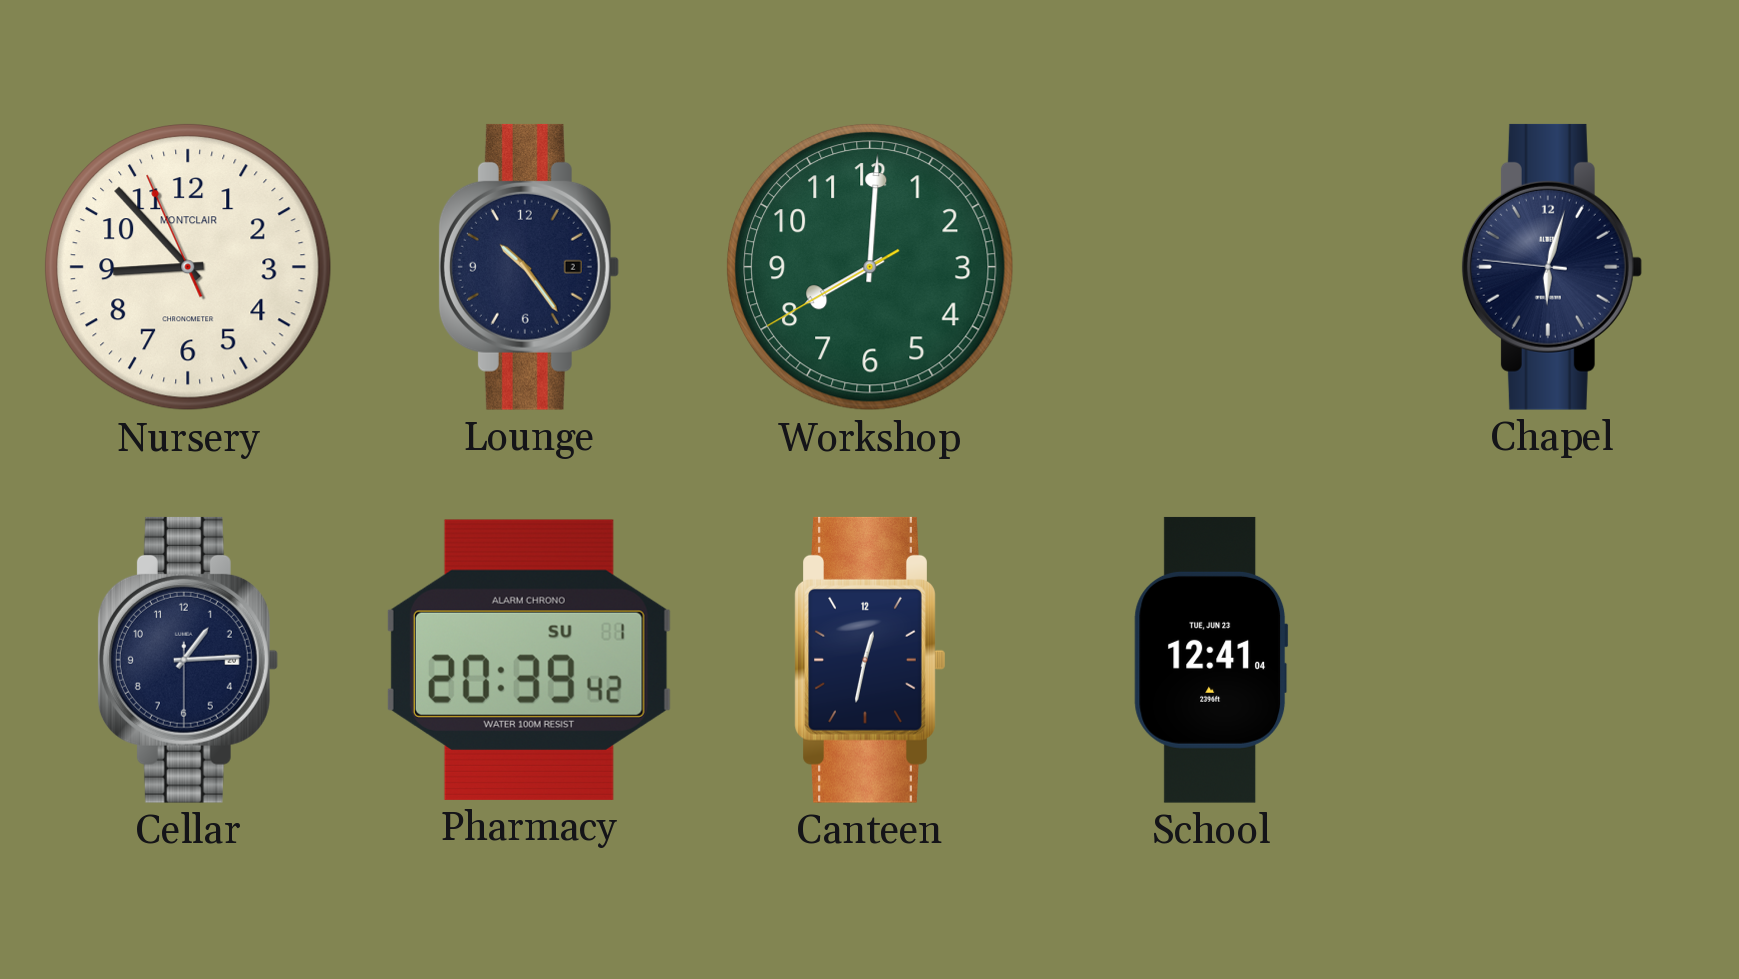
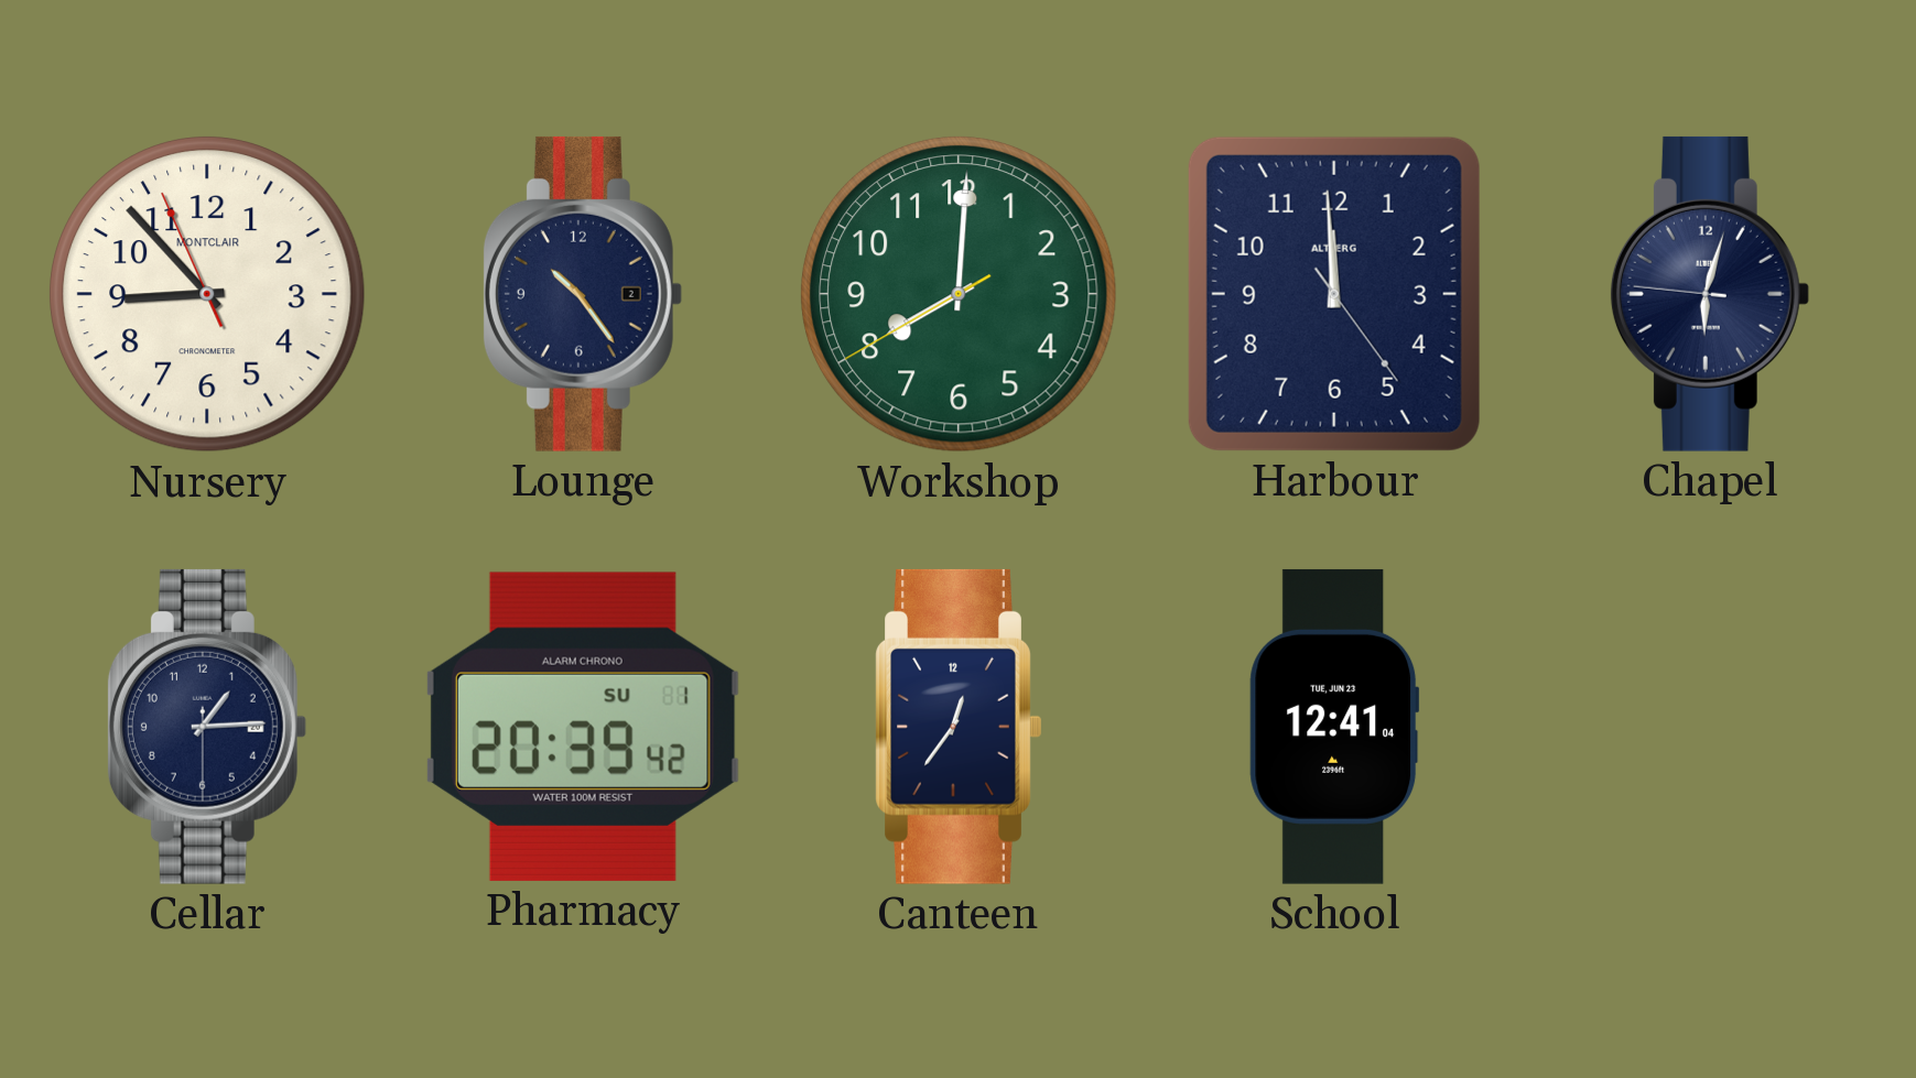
Harbour: none -> 11:59 (1334, 294)
Canteen: 12:32 -> 12:36 (959, 727)
